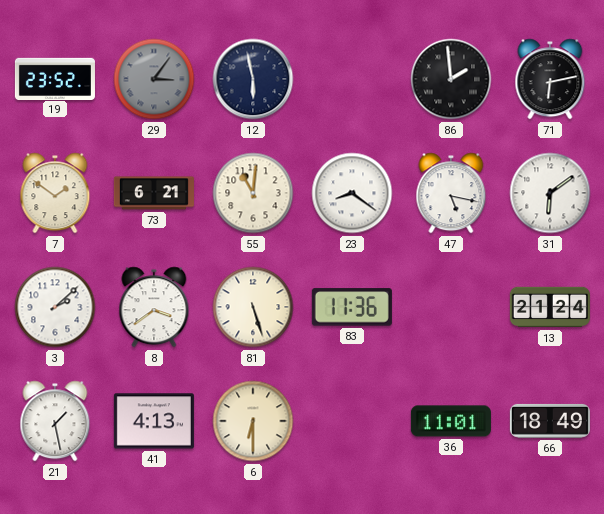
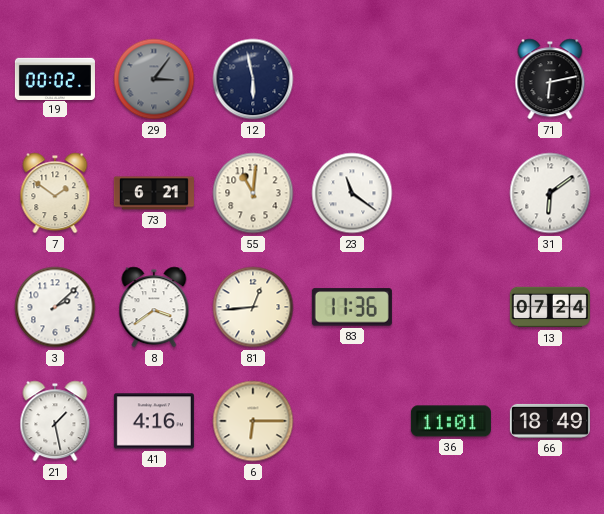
19: 23:52 -> 00:02 (55, 78)
86: 1:59 -> none (451, 79)
23: 8:21 -> 11:21 (352, 193)
47: 5:17 -> none (451, 193)
81: 5:27 -> 12:44 (253, 307)
13: 21:24 -> 07:24 (550, 307)
41: 4:13 -> 4:16 (154, 421)
6: 6:30 -> 6:15 (253, 421)
